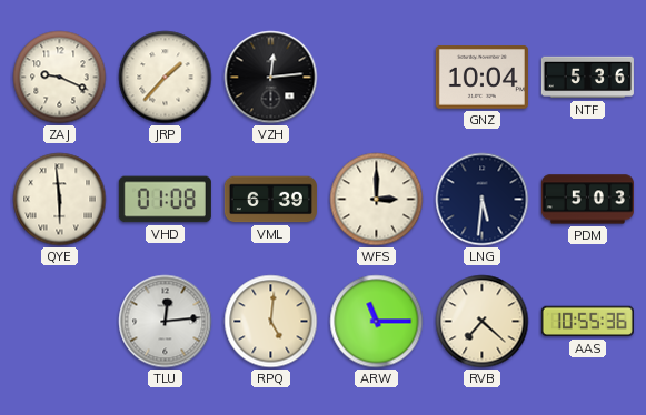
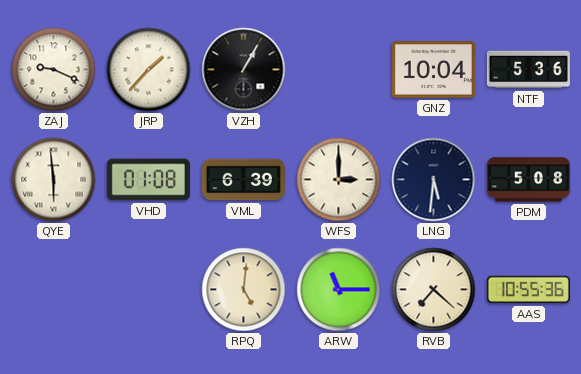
VZH: 12:14 -> 1:05 (244, 70)
PDM: 5:03 -> 5:08 (528, 180)
TLU: 12:14 -> none (166, 322)
